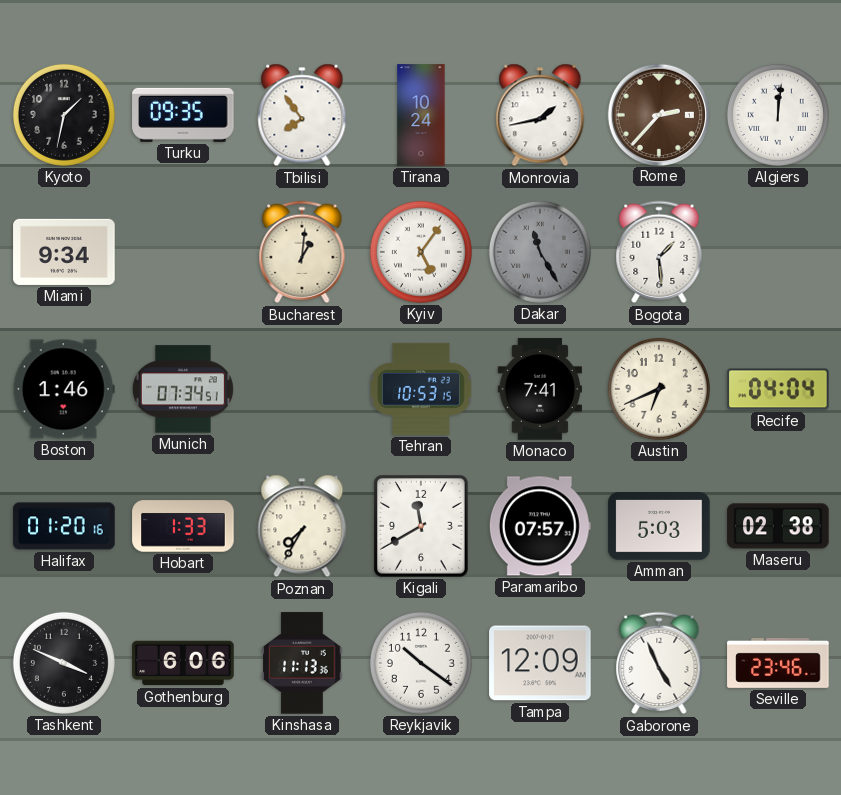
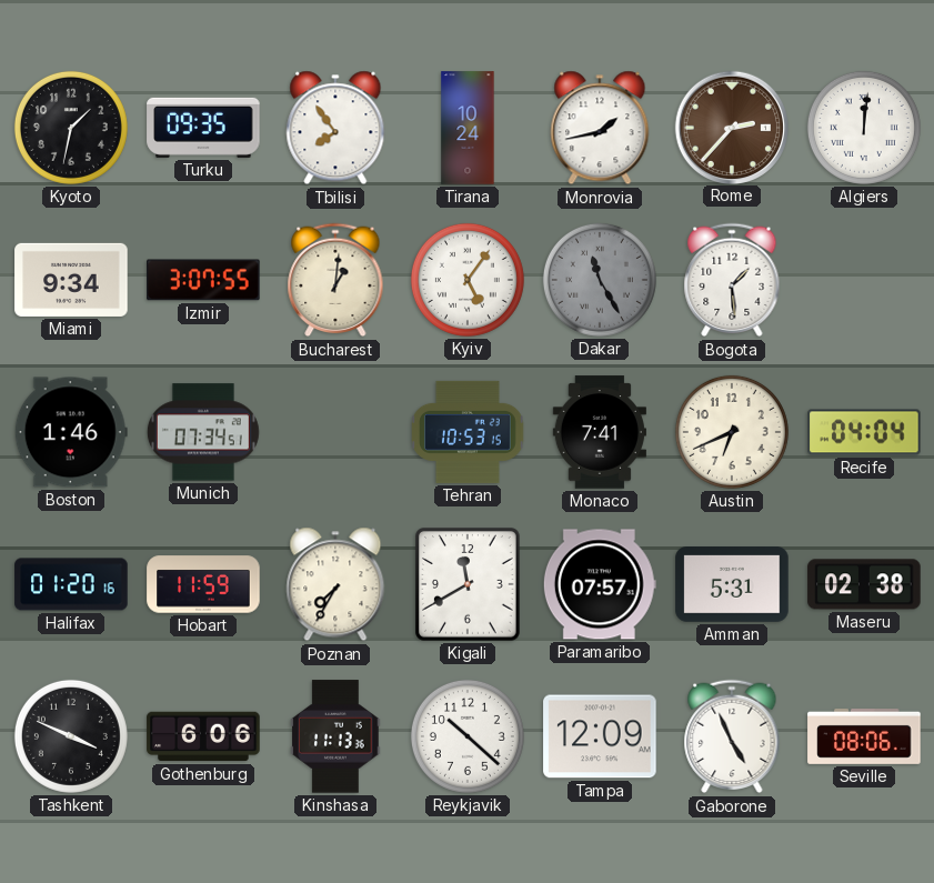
Izmir: none -> 3:07 (203, 280)
Hobart: 1:33 -> 11:59 (203, 584)
Amman: 5:03 -> 5:31 (732, 584)
Reykjavik: 10:21 -> 10:22 (468, 736)
Seville: 23:46 -> 08:06 (864, 736)
